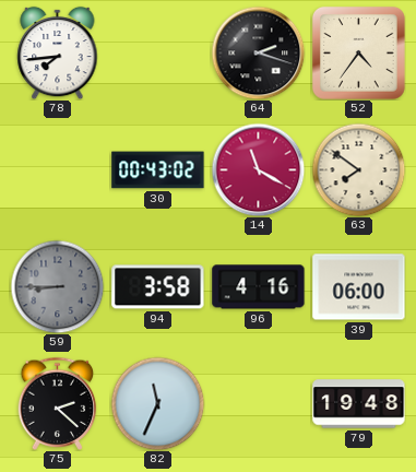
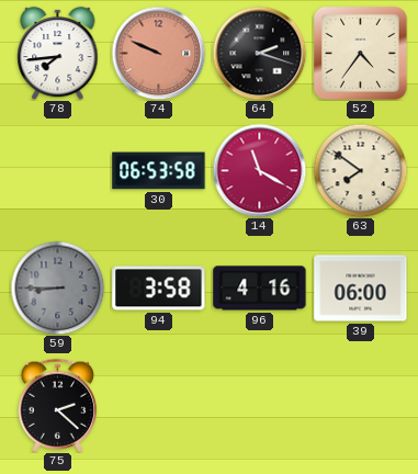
74: none -> 9:49 (158, 53)
30: 00:43 -> 06:53 (159, 171)
82: 11:34 -> none (157, 403)
79: 19:48 -> none (359, 404)
